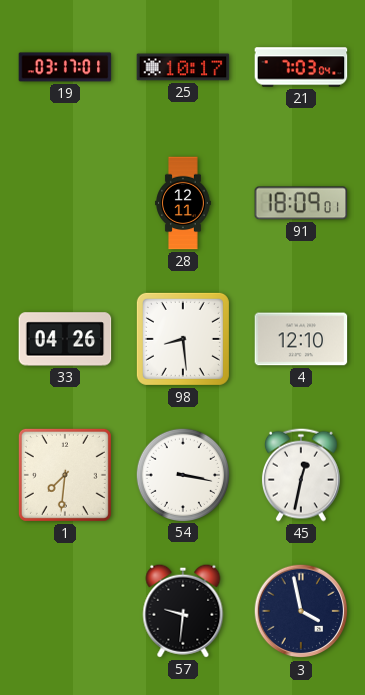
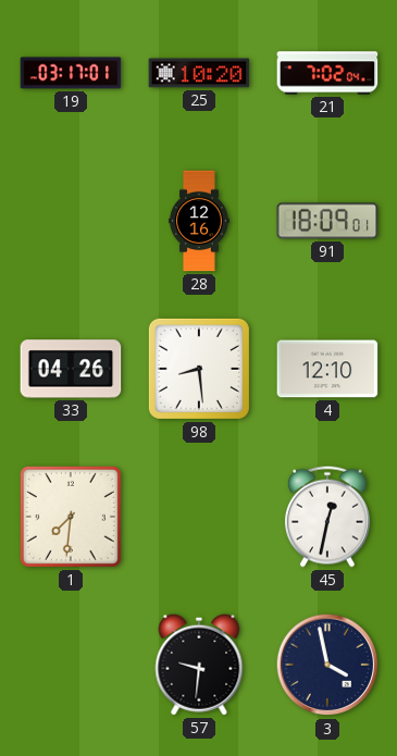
25: 10:17 -> 10:20 (199, 73)
21: 7:03 -> 7:02 (327, 73)
28: 12:11 -> 12:16 (200, 221)
54: 3:17 -> none (182, 474)
